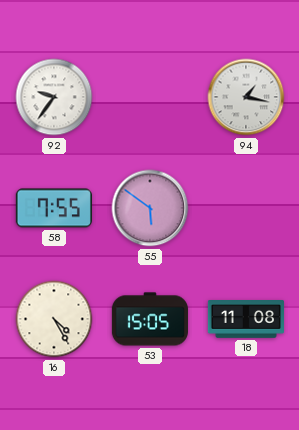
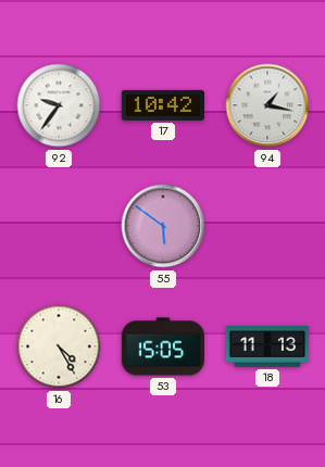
17: none -> 10:42 (163, 105)
58: 7:55 -> none (54, 208)
18: 11:08 -> 11:13 (266, 348)
